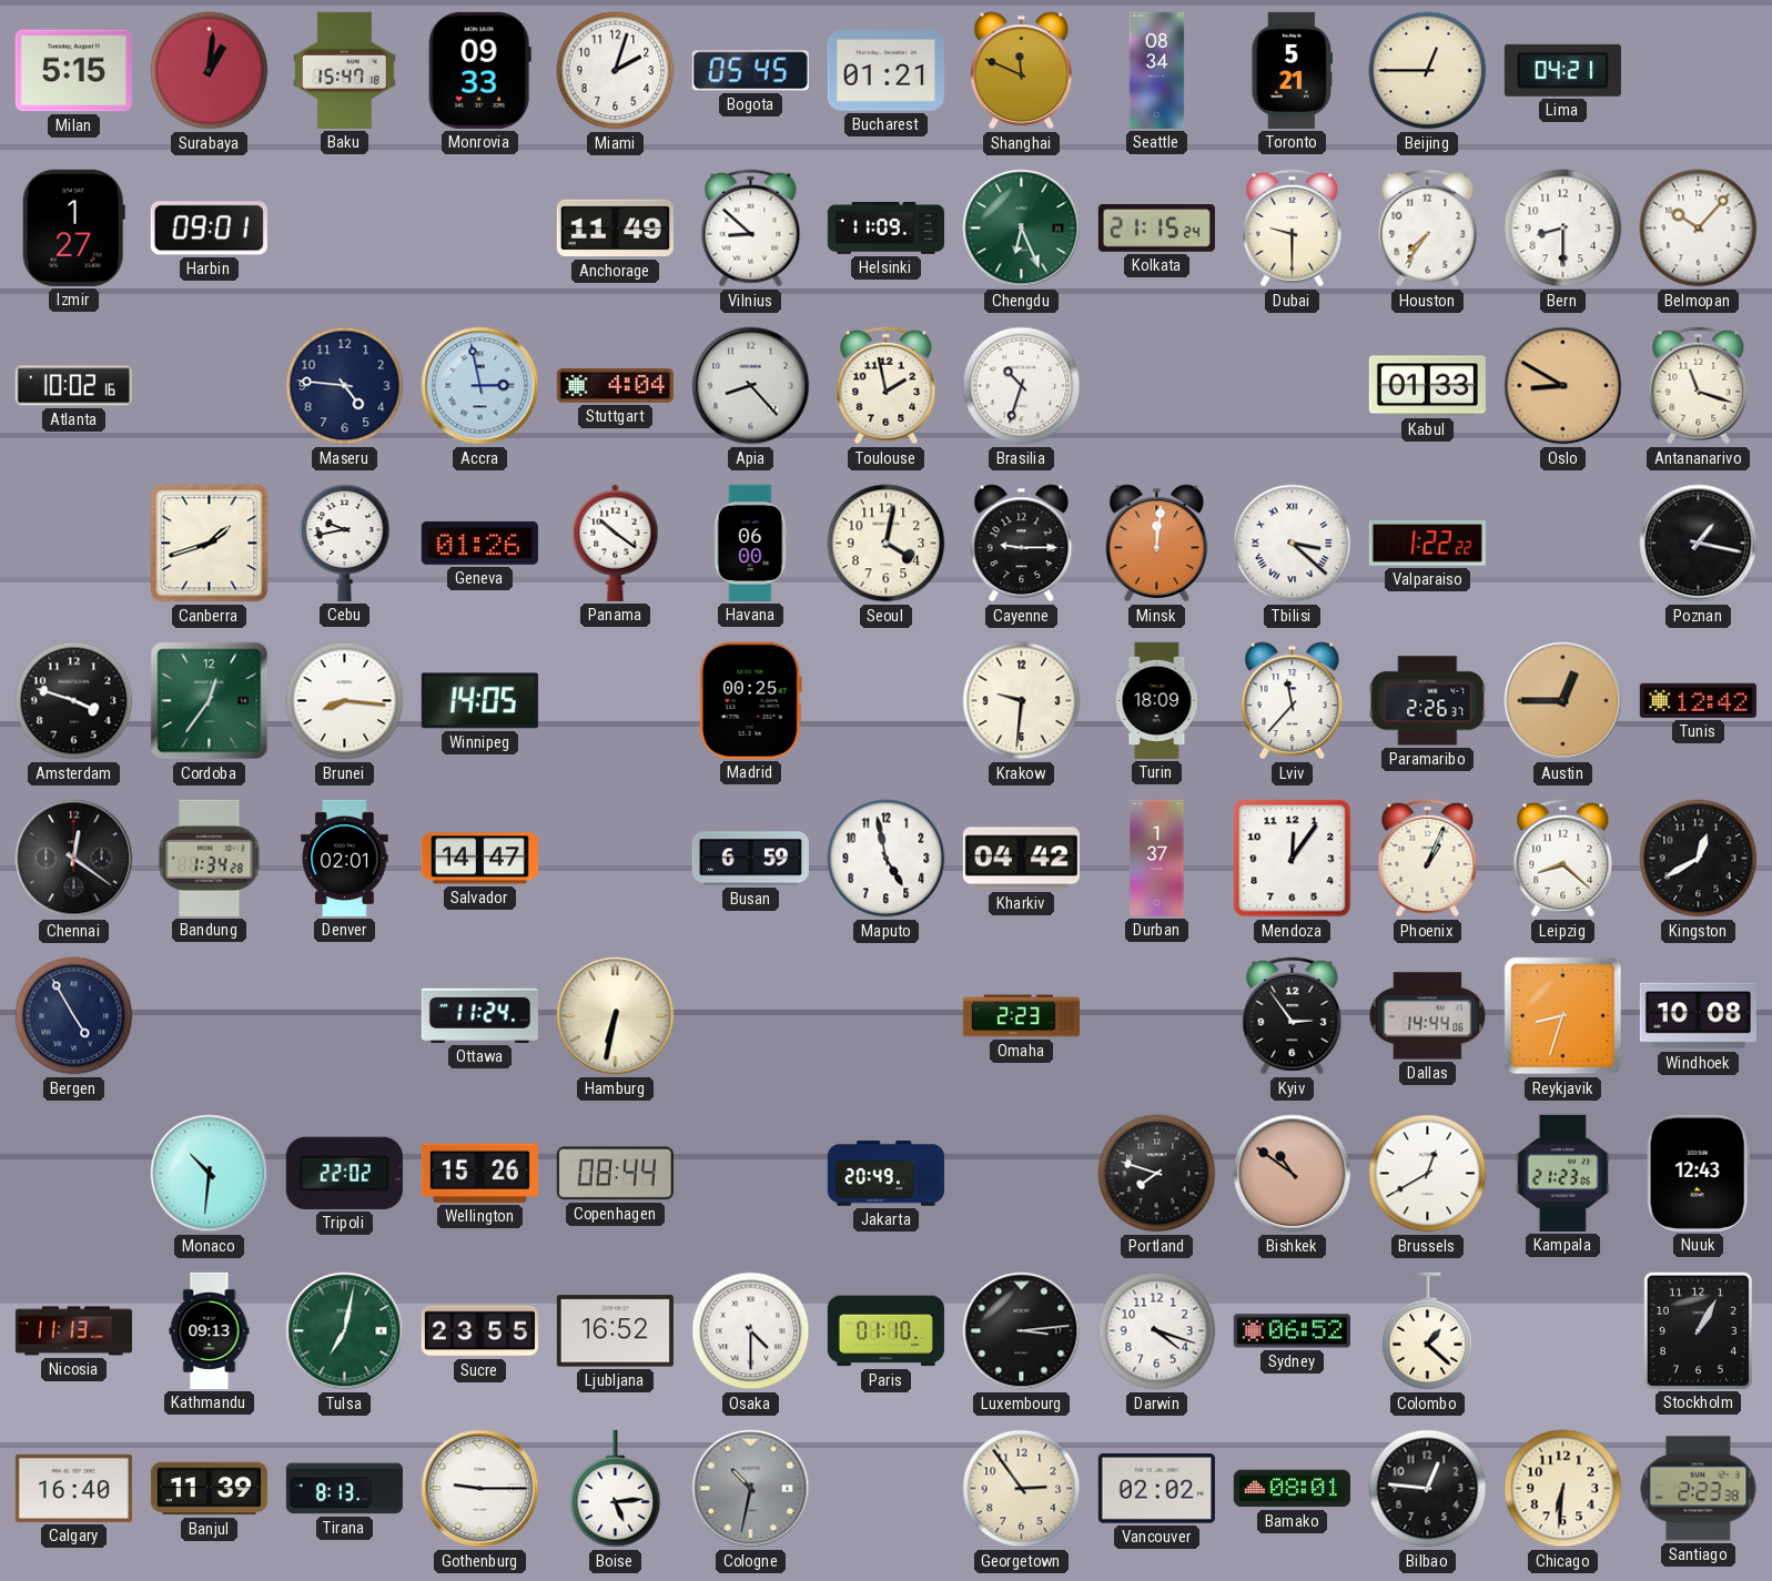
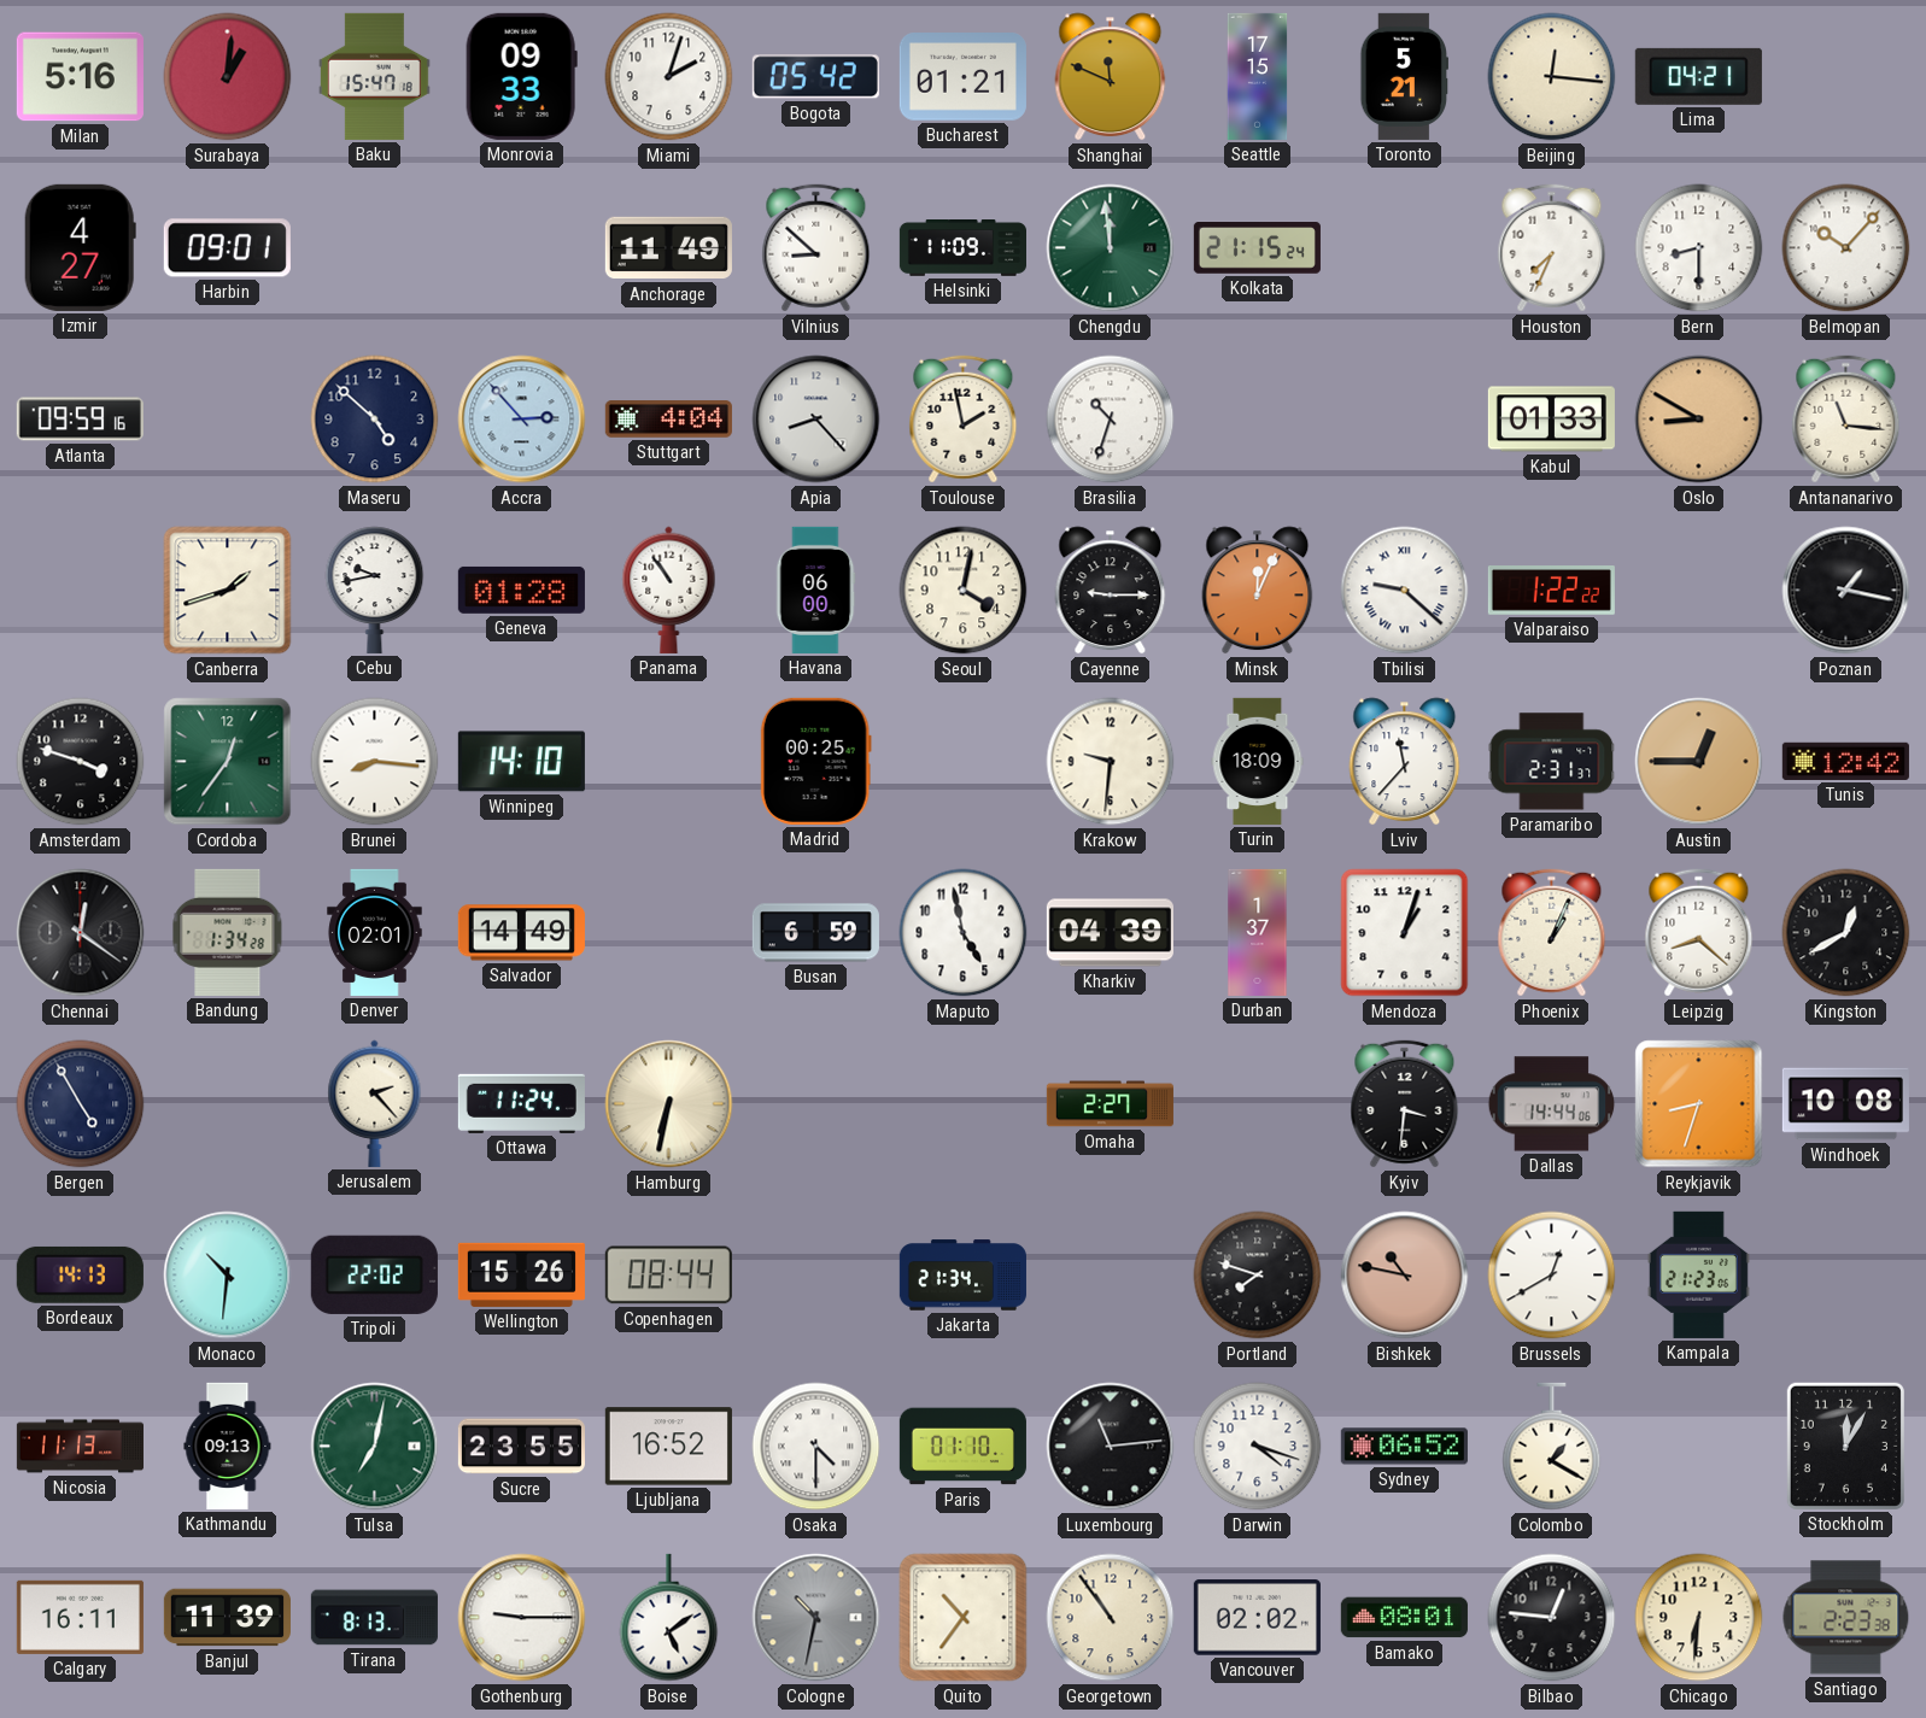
Milan: 5:15 -> 5:16 (80, 77)
Bogota: 05:45 -> 05:42 (815, 77)
Seattle: 08:34 -> 17:15 (1258, 76)
Beijing: 12:45 -> 12:16 (1552, 77)
Izmir: 1:27 -> 4:27 (80, 247)
Chengdu: 6:26 -> 11:59 (1111, 248)
Dubai: 9:30 -> none (1293, 229)
Houston: 7:36 -> 7:34 (1552, 248)
Atlanta: 10:02 -> 09:59 (80, 420)
Maseru: 4:46 -> 4:52 (375, 420)
Accra: 2:58 -> 2:53 (522, 420)
Antananarivo: 11:18 -> 11:16 (1846, 420)
Geneva: 01:26 -> 01:28 (521, 590)
Panama: 10:21 -> 10:54 (669, 590)
Minsk: 12:01 -> 12:04 (1258, 591)
Tbilisi: 3:22 -> 9:22 (1405, 591)
Winnipeg: 14:05 -> 14:10 (521, 762)
Paramaribo: 2:26 -> 2:31 (1552, 762)
Salvador: 14:47 -> 14:49 (521, 933)
Kharkiv: 04:42 -> 04:39 (1110, 933)
Mendoza: 12:06 -> 1:03 (1405, 933)
Jerusalem: none -> 2:23 (375, 1103)
Omaha: 2:23 -> 2:27 (1110, 1104)
Kyiv: 2:54 -> 3:31 (1405, 1104)
Bordeaux: none -> 14:13 (80, 1274)
Jakarta: 20:49 -> 21:34 (962, 1276)
Bishkek: 10:51 -> 10:47 (1405, 1276)
Nuuk: 12:43 -> none (1698, 1173)
Luxembourg: 3:14 -> 11:14 (1111, 1447)
Colombo: 1:22 -> 1:20 (1552, 1447)
Stockholm: 1:05 -> 12:05 (1845, 1446)
Calgary: 16:40 -> 16:11 (80, 1617)
Boise: 5:14 -> 5:09 (669, 1618)
Quito: none -> 10:36 (964, 1618)
Georgetown: 2:54 -> 10:54 (1111, 1618)
